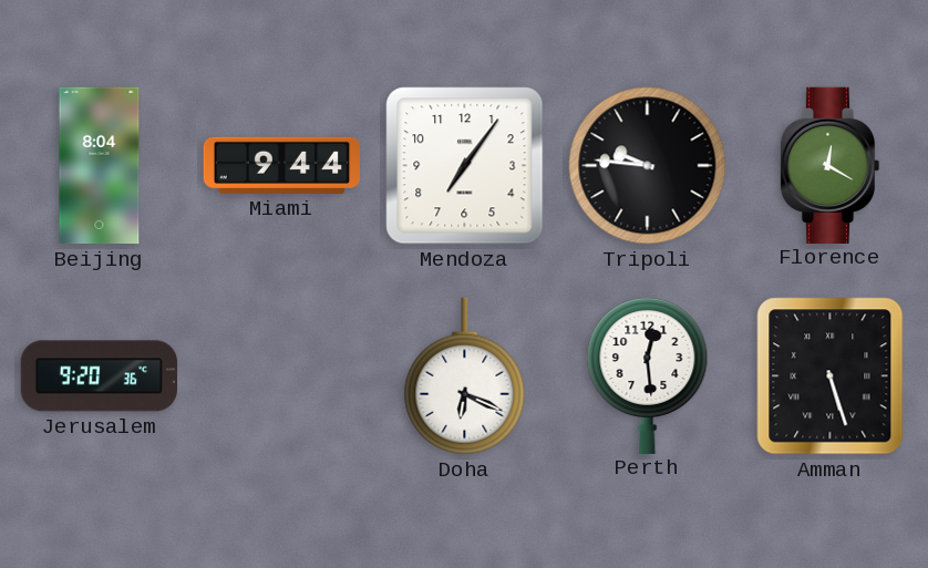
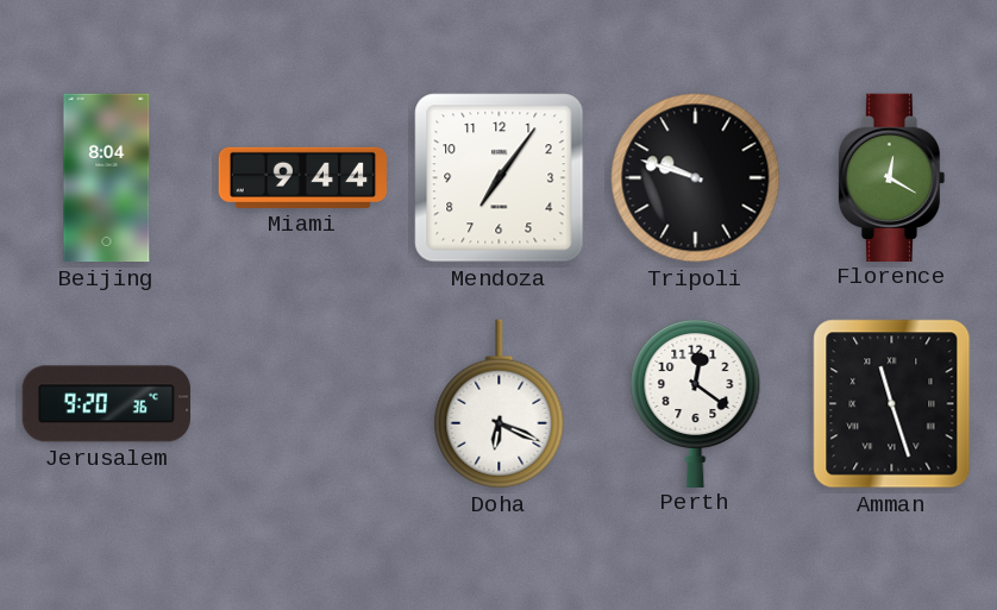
Tripoli: 9:46 -> 9:48 (696, 178)
Perth: 12:29 -> 12:21 (696, 402)
Amman: 5:27 -> 11:27 (892, 404)
